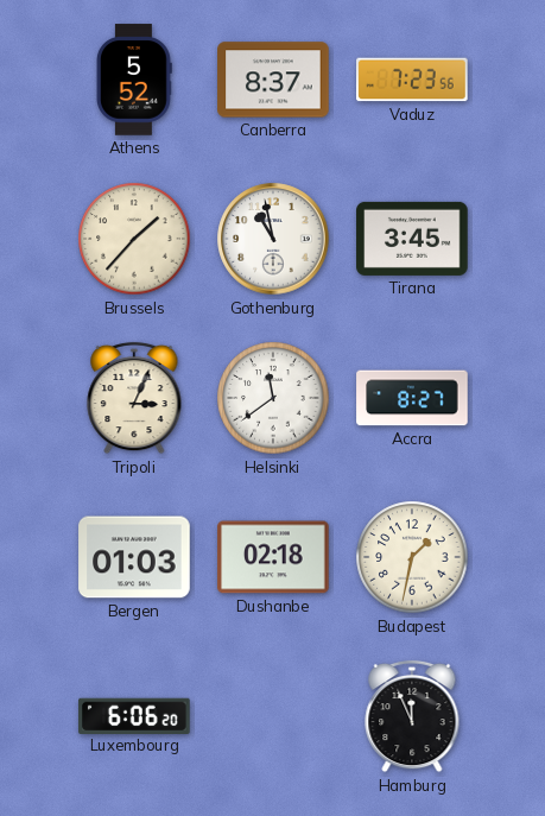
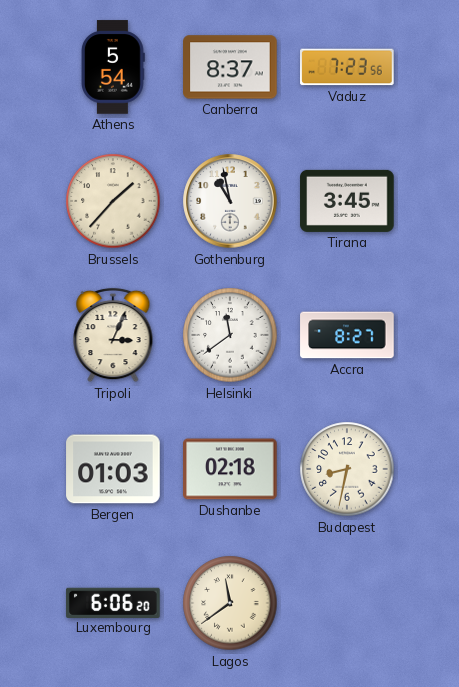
Athens: 5:52 -> 5:54 (114, 67)
Budapest: 1:32 -> 8:32 (347, 469)
Lagos: none -> 11:39 (230, 603)
Hamburg: 11:56 -> none (412, 716)
